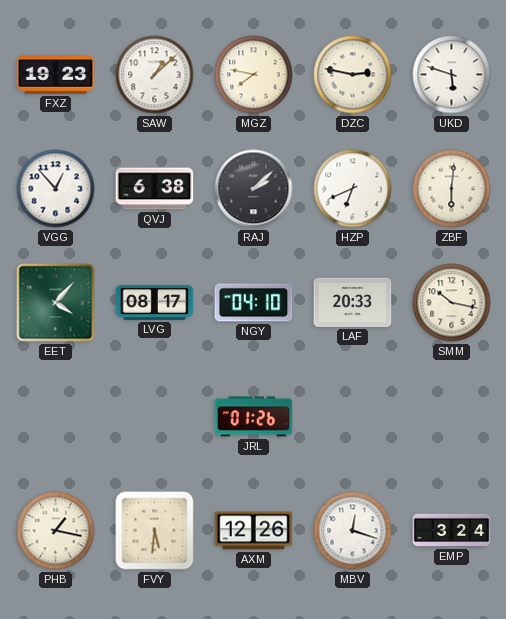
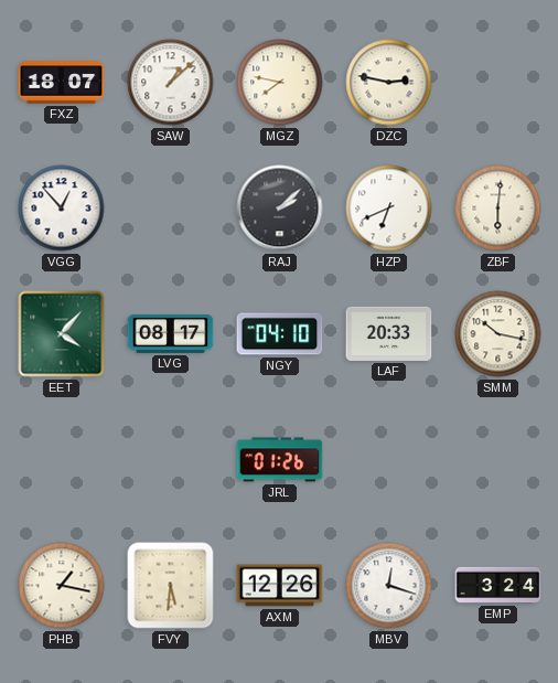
FXZ: 19:23 -> 18:07 (62, 83)
UKD: 5:48 -> none (452, 75)
QVJ: 6:38 -> none (155, 189)
